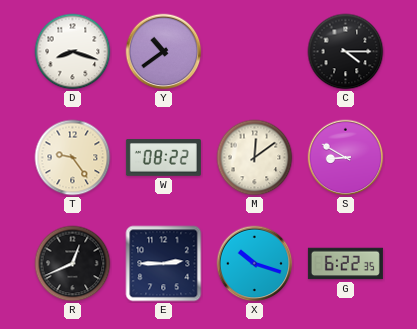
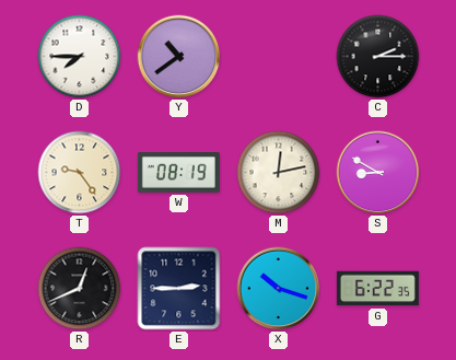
D: 8:18 -> 7:45 (80, 57)
C: 4:15 -> 2:15 (378, 57)
W: 08:22 -> 08:19 (178, 173)
M: 12:09 -> 12:13 (279, 173)
